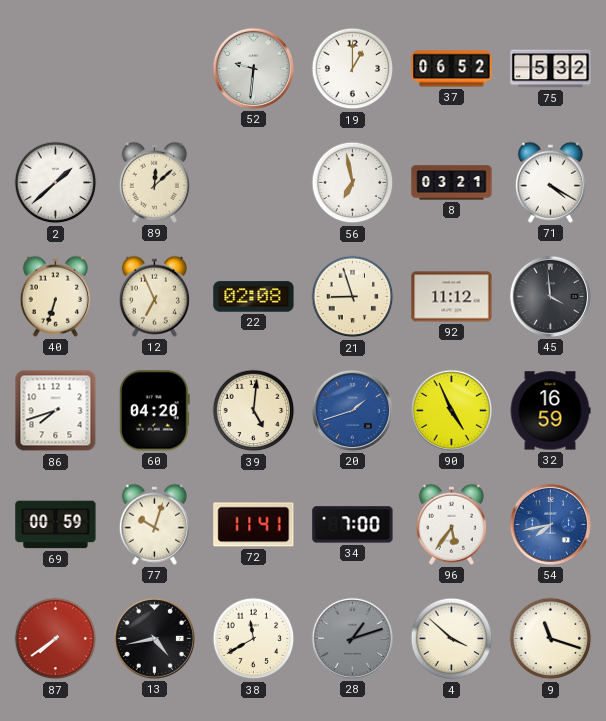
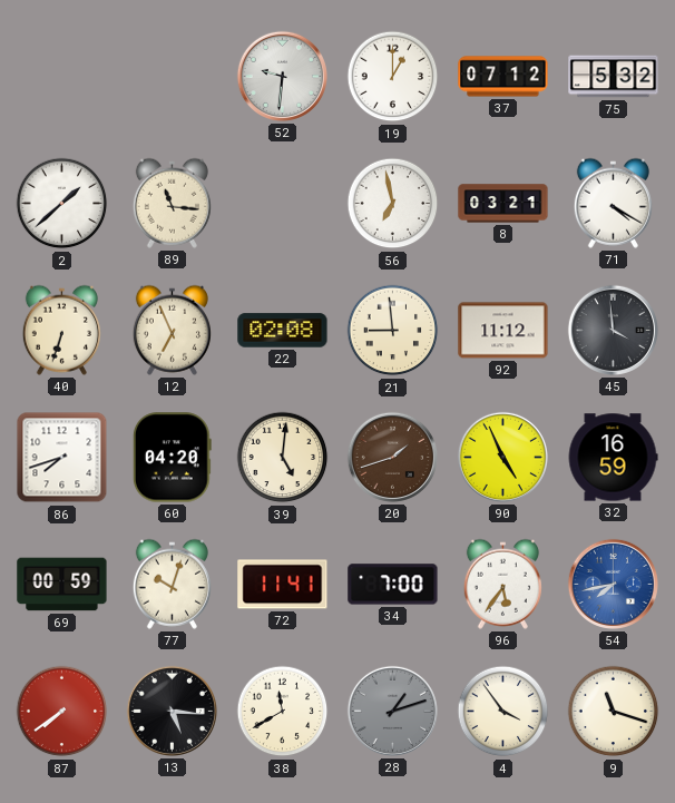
37: 06:52 -> 07:12 (503, 77)
89: 12:08 -> 11:16 (172, 203)
21: 8:57 -> 8:59 (393, 331)
20 dial: blue -> brown (392, 457)
13: 4:43 -> 5:16 (172, 711)
4: 3:52 -> 3:54 (503, 712)
